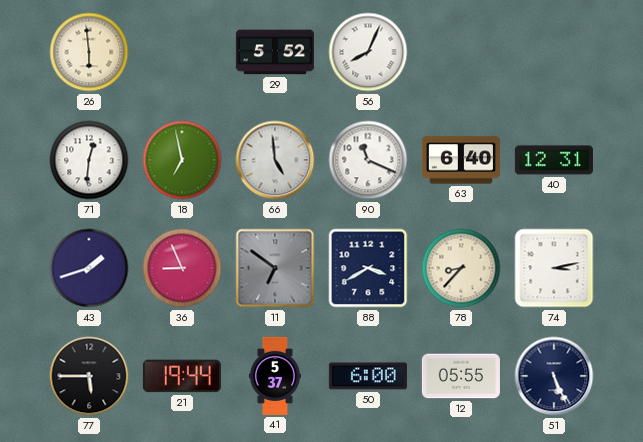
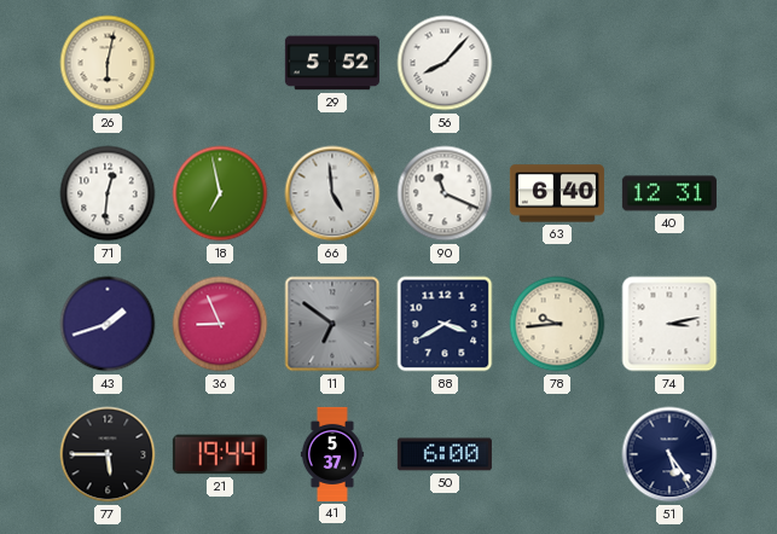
26: 5:59 -> 6:02 (108, 63)
56: 8:04 -> 8:07 (445, 63)
78: 8:37 -> 9:44 (557, 324)
12: 05:55 -> none (461, 376)
51: 5:26 -> 5:24 (669, 454)
